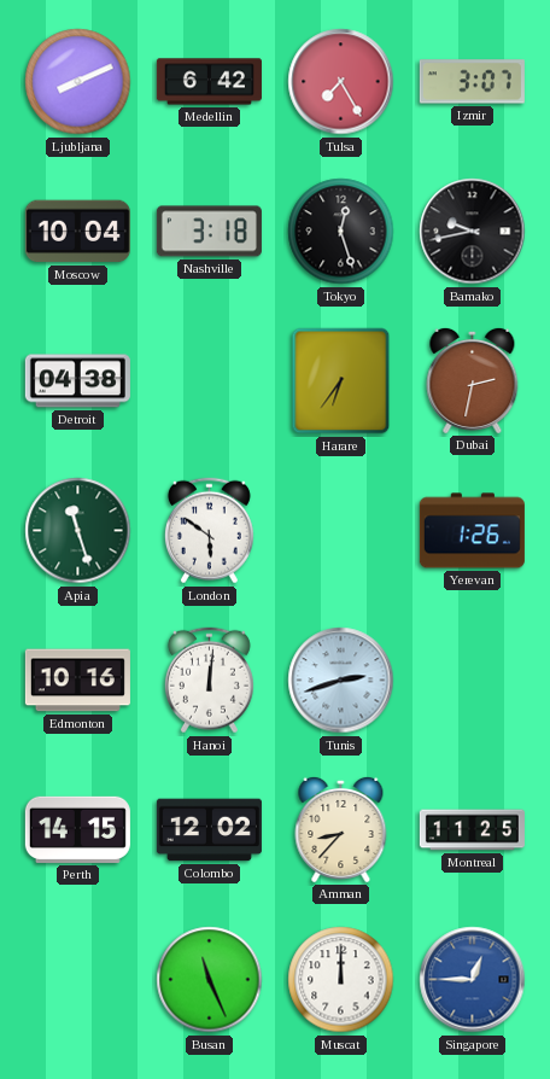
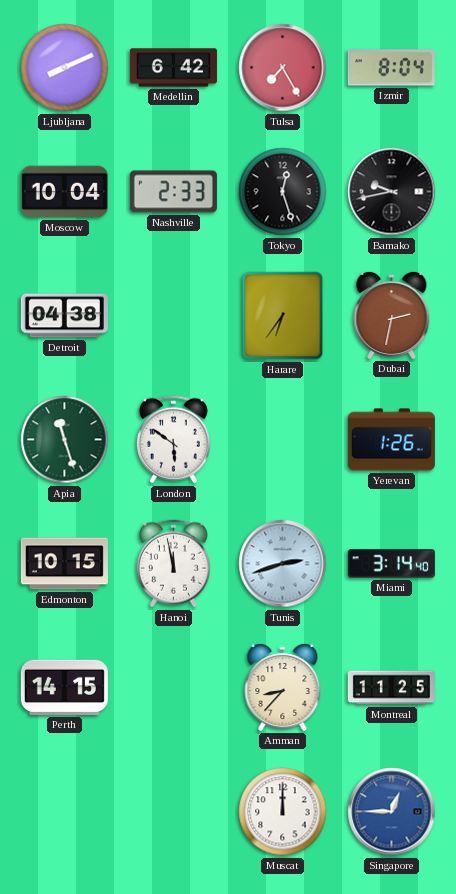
Izmir: 3:07 -> 8:04 (391, 68)
Nashville: 3:18 -> 2:33 (173, 192)
Edmonton: 10:16 -> 10:15 (64, 564)
Hanoi: 12:01 -> 11:58 (173, 564)
Miami: none -> 3:14 (391, 564)
Colombo: 12:02 -> none (209, 830)
Busan: 11:26 -> none (210, 980)
